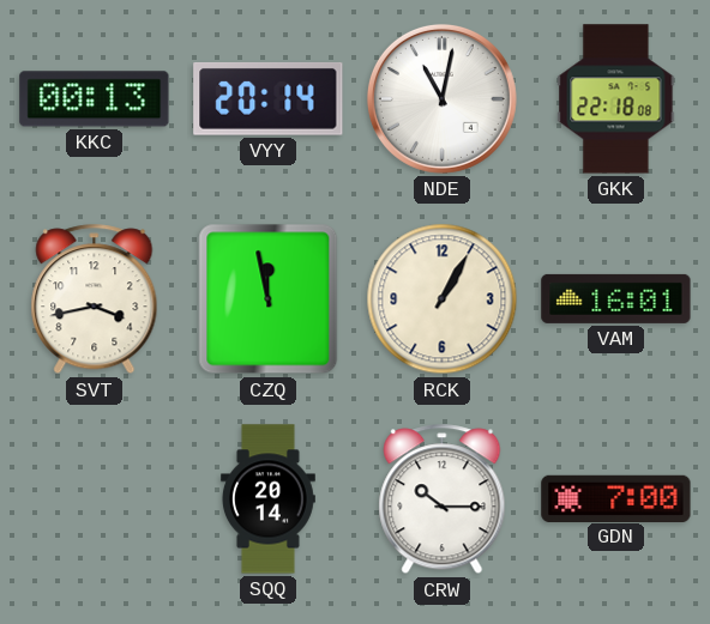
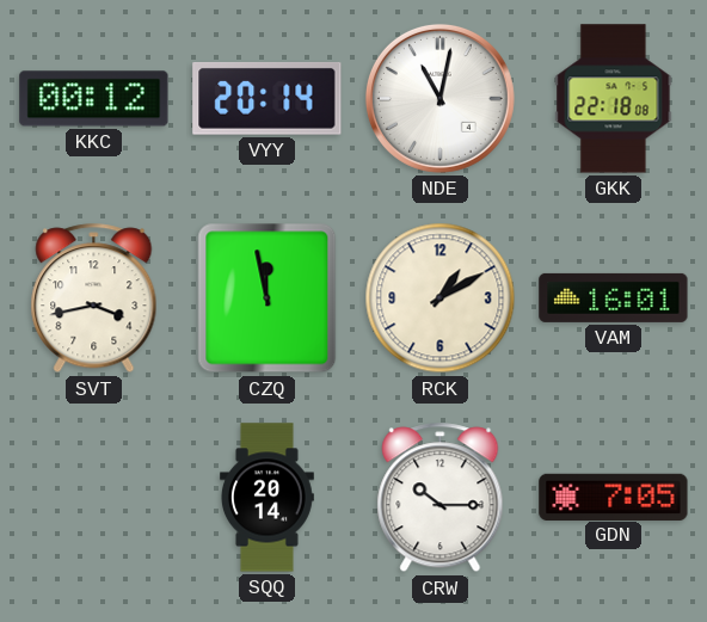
KKC: 00:13 -> 00:12 (94, 99)
RCK: 1:05 -> 1:10 (441, 298)
GDN: 7:00 -> 7:05 (614, 497)
